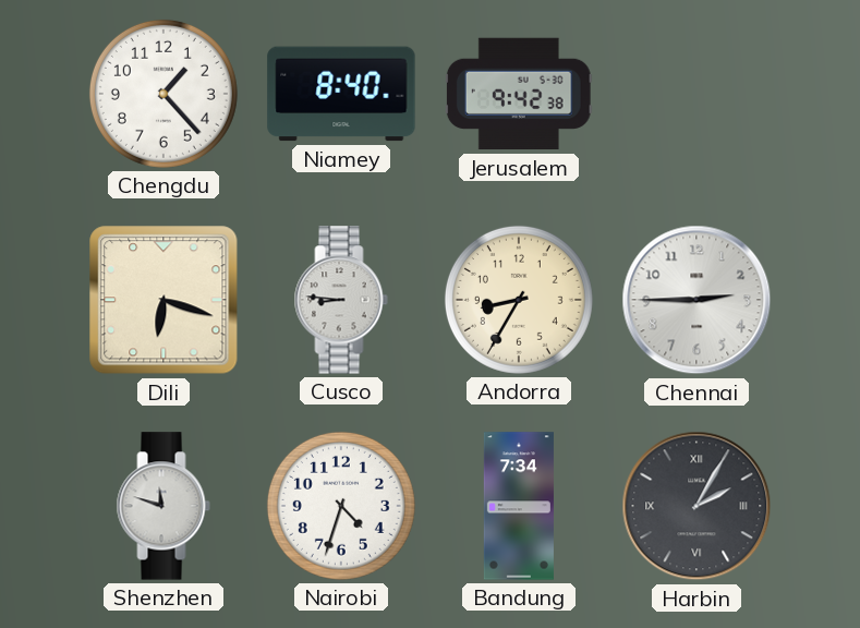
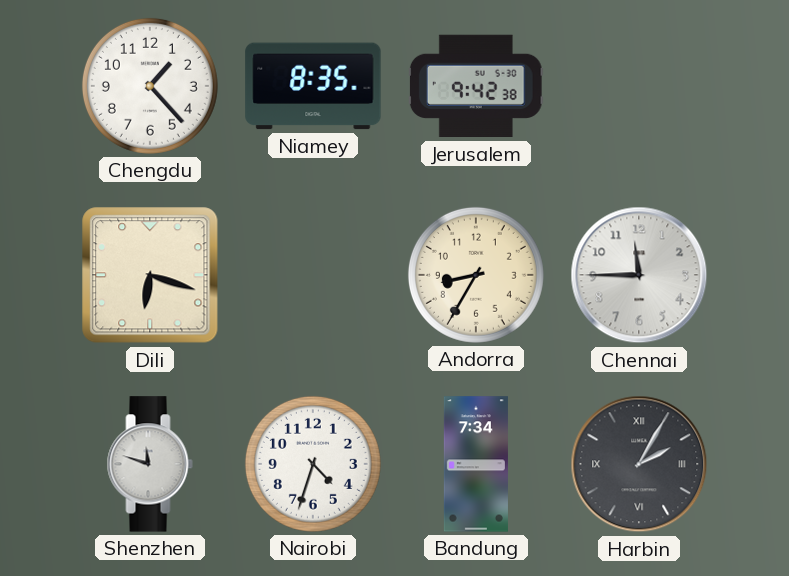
Niamey: 8:40 -> 8:35 (313, 86)
Cusco: 8:46 -> none (341, 300)
Chennai: 2:45 -> 11:45 (639, 275)
